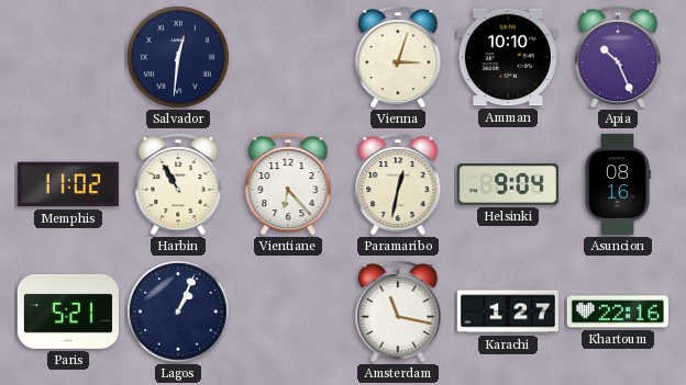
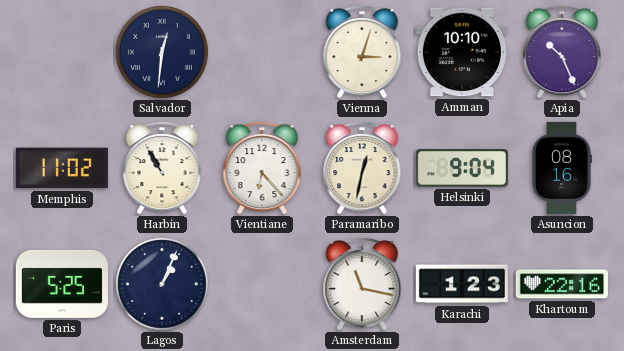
Paris: 5:21 -> 5:25 (62, 284)
Karachi: 1:27 -> 1:23 (462, 284)
